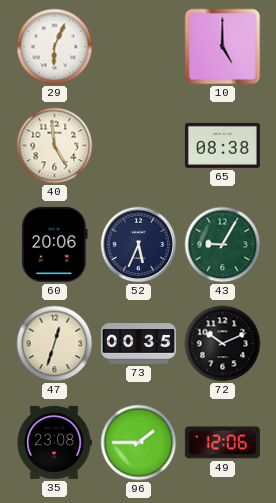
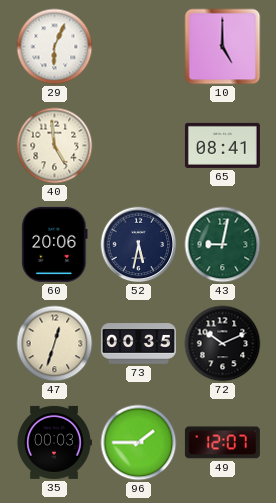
65: 08:38 -> 08:41 (222, 145)
52: 5:34 -> 5:32 (139, 245)
43: 9:05 -> 9:02 (223, 245)
35: 23:08 -> 00:03 (54, 442)
49: 12:06 -> 12:07 (222, 443)
